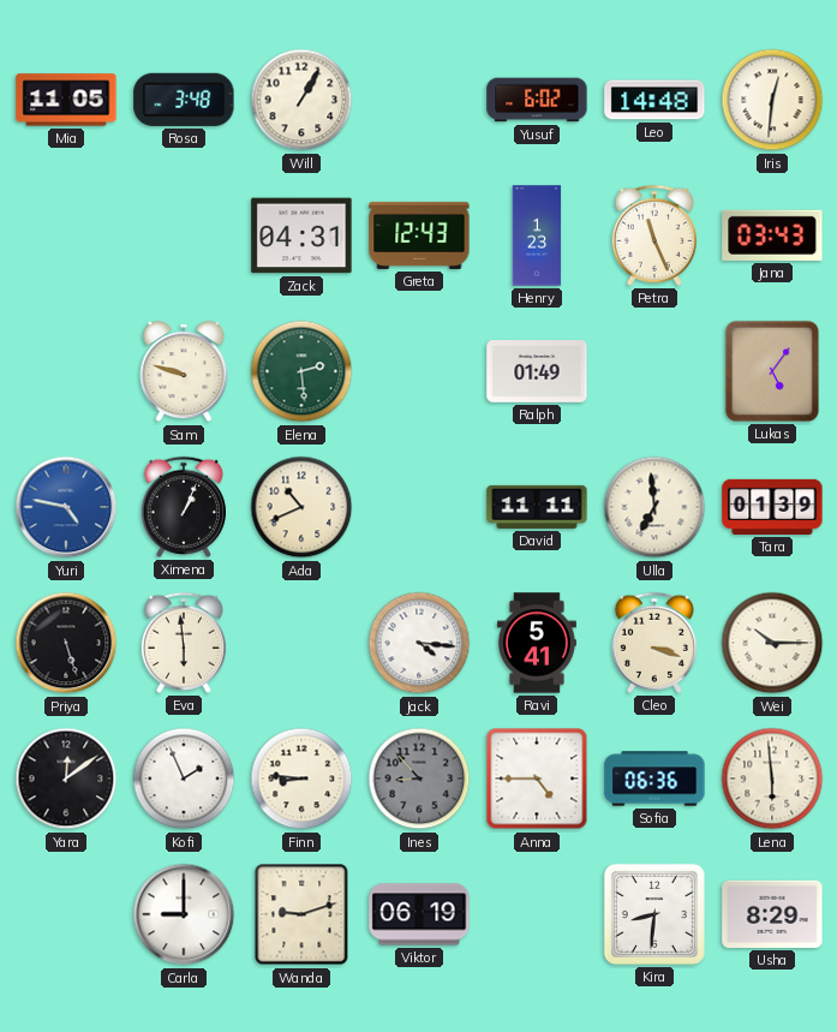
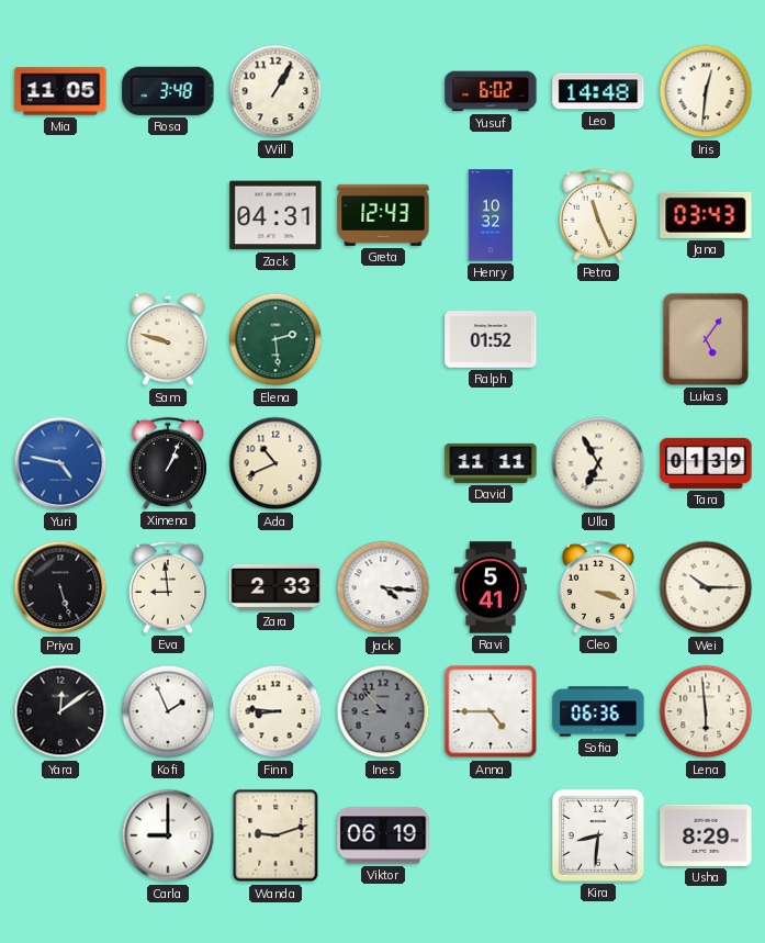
Henry: 1:23 -> 10:32 (491, 215)
Ralph: 01:49 -> 01:52 (491, 339)
Ulla: 6:59 -> 6:55 (598, 463)
Eva: 5:59 -> 8:59 (168, 587)
Zara: none -> 2:33 (275, 587)
